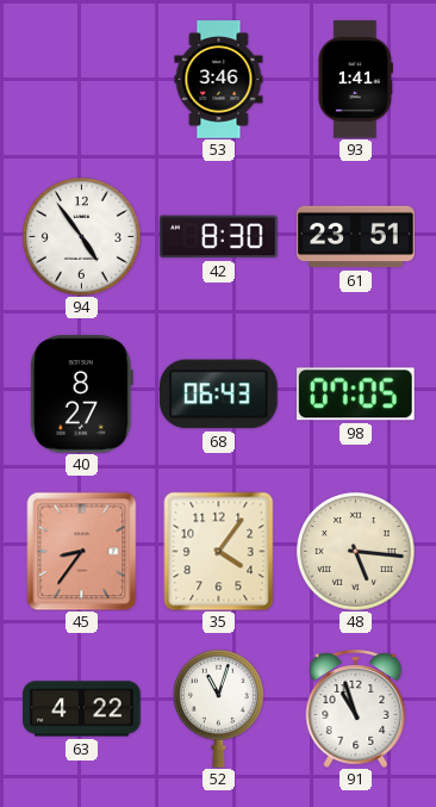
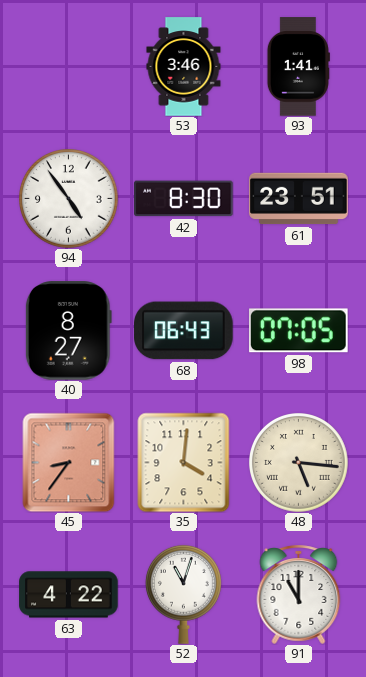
35: 4:06 -> 4:01 (184, 462)
91: 10:57 -> 11:00 (299, 594)
